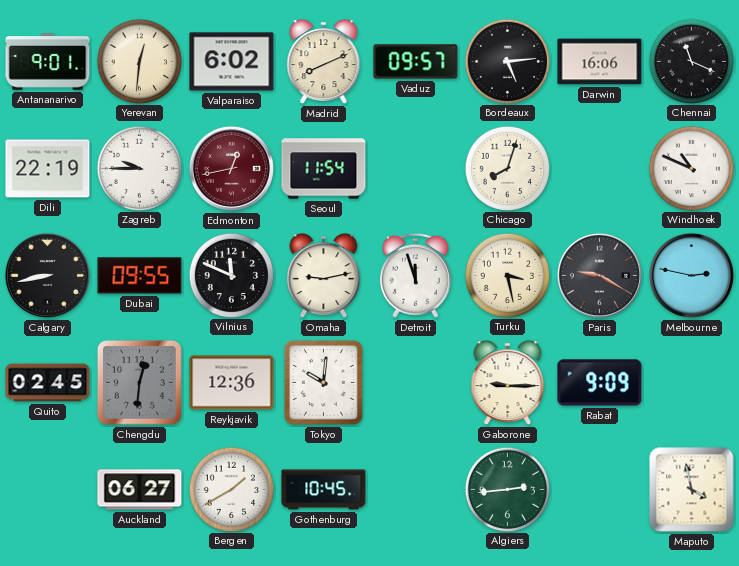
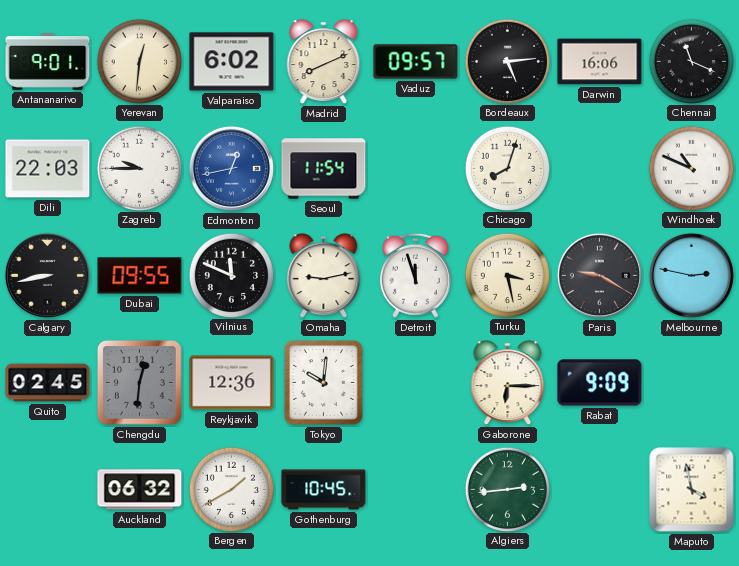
Dili: 22:19 -> 22:03 (48, 169)
Edmonton dial: burgundy -> blue (231, 168)
Gaborone: 9:15 -> 6:15 (508, 383)
Auckland: 06:27 -> 06:32 (140, 490)
